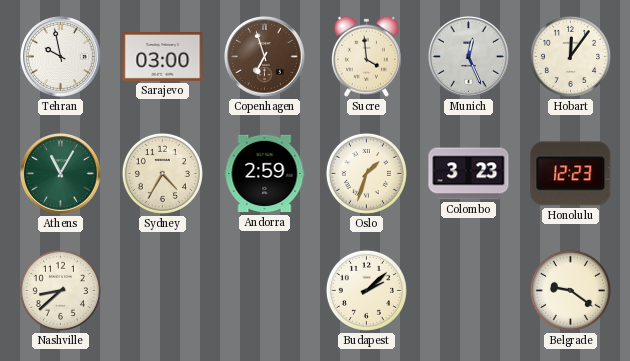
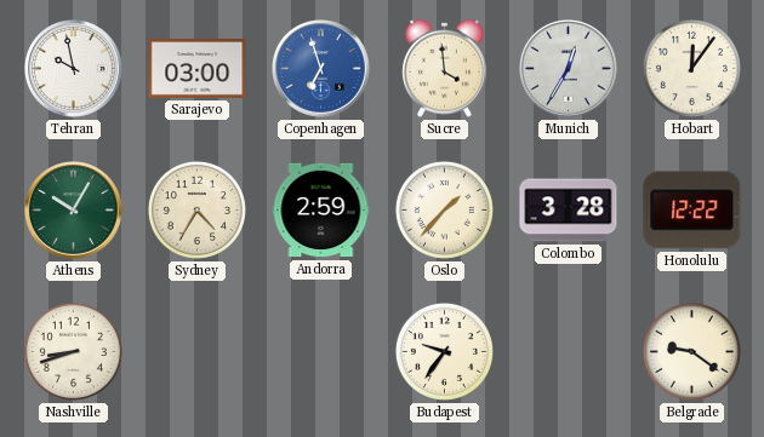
Copenhagen dial: brown -> blue (321, 69)
Munich: 12:26 -> 12:35 (569, 69)
Athens: 11:05 -> 10:05 (74, 211)
Oslo: 1:33 -> 1:37 (444, 209)
Colombo: 3:23 -> 3:28 (569, 211)
Honolulu: 12:23 -> 12:22 (692, 211)
Nashville: 8:38 -> 8:42 (73, 351)
Budapest: 2:08 -> 9:36 (444, 351)
